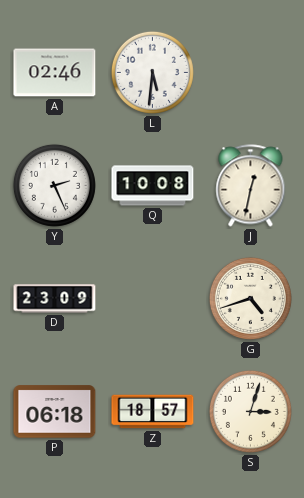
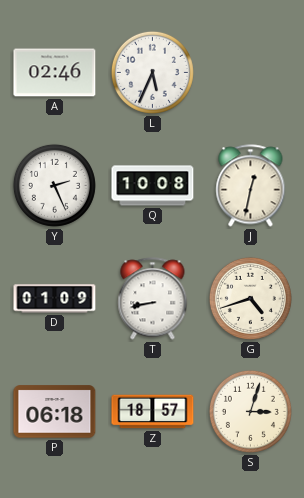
L: 5:31 -> 5:34 (152, 72)
D: 23:09 -> 01:09 (55, 299)
T: none -> 8:43 (153, 299)
